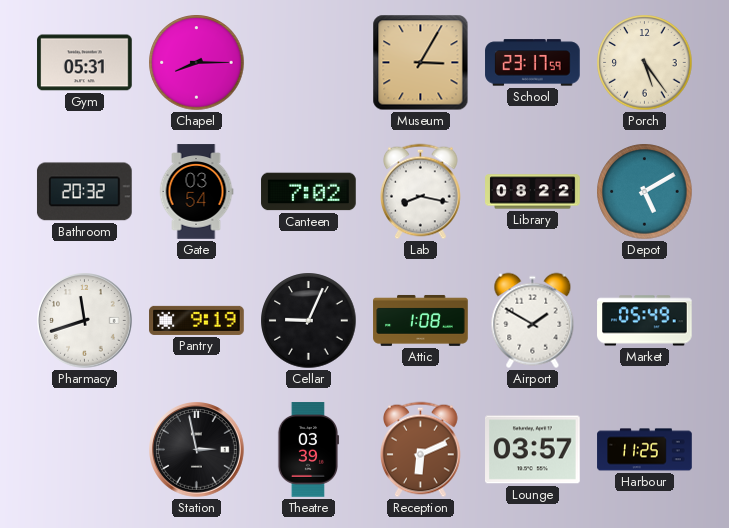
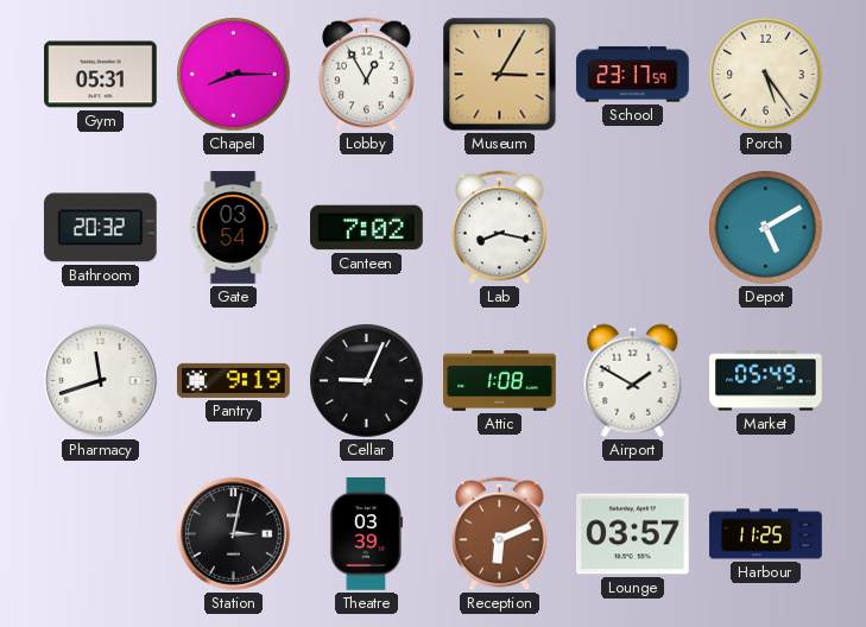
Lobby: none -> 12:55 (367, 75)
Library: 08:22 -> none (533, 192)
Station: 2:58 -> 3:02 (234, 534)
